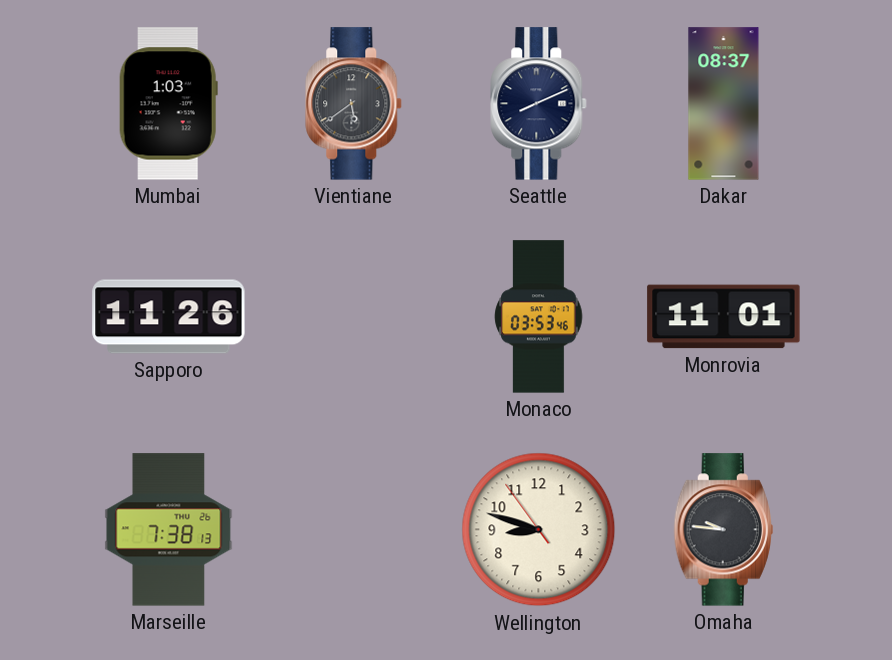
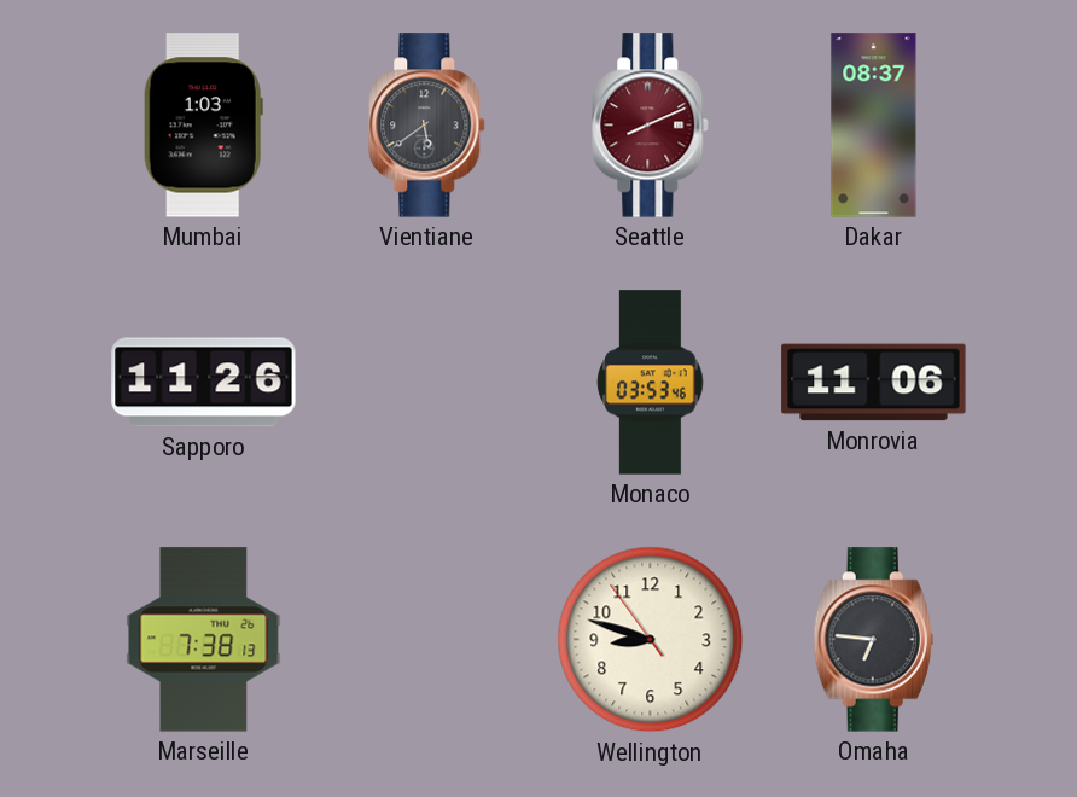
Seattle dial: navy -> burgundy (651, 126)
Monrovia: 11:01 -> 11:06 (874, 383)
Omaha: 9:46 -> 6:46 (873, 640)
